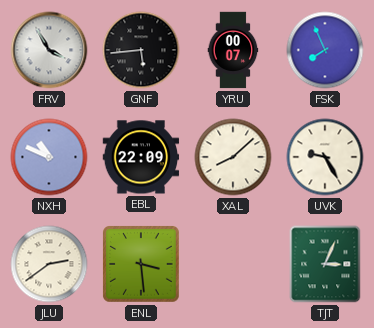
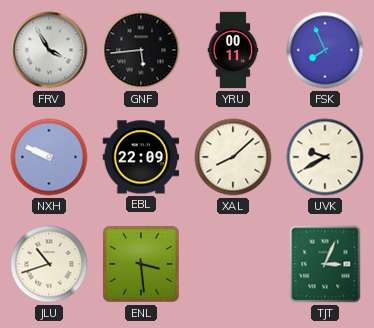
YRU: 00:07 -> 00:11 (233, 50)
NXH: 10:49 -> 9:49 (49, 157)
UVK: 9:25 -> 9:40 (325, 157)
JLU: 2:39 -> 10:42 (49, 264)
